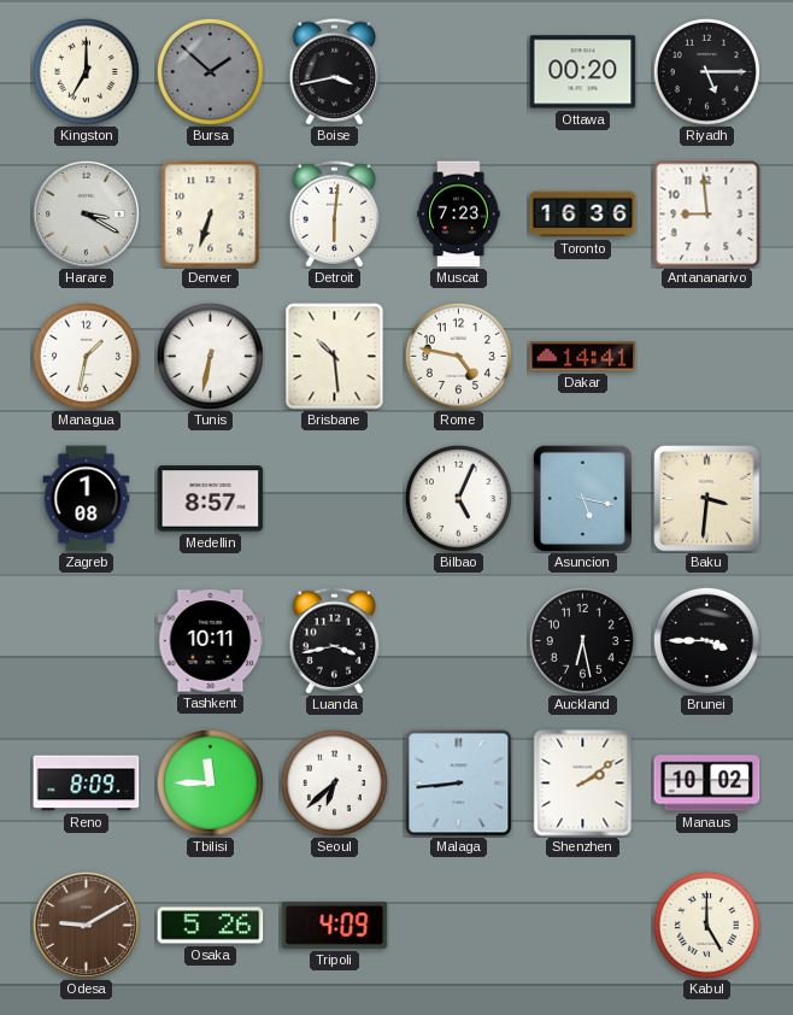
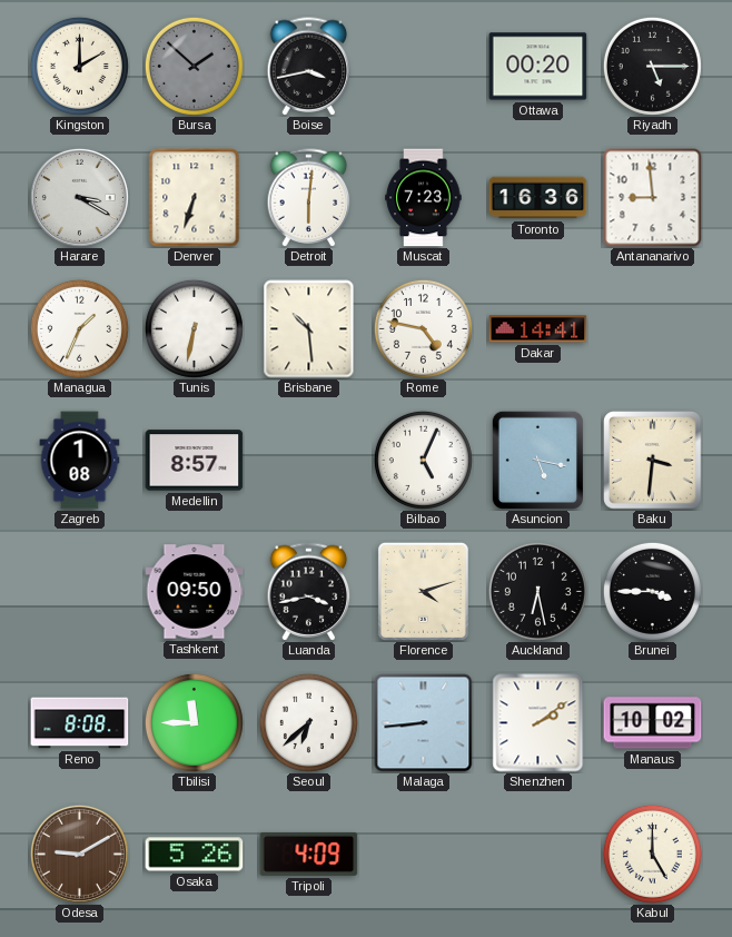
Kingston: 7:00 -> 2:00 (79, 66)
Managua: 1:32 -> 1:34 (79, 328)
Tashkent: 10:11 -> 09:50 (195, 592)
Florence: none -> 4:12 (423, 591)
Reno: 8:09 -> 8:08 (80, 723)
